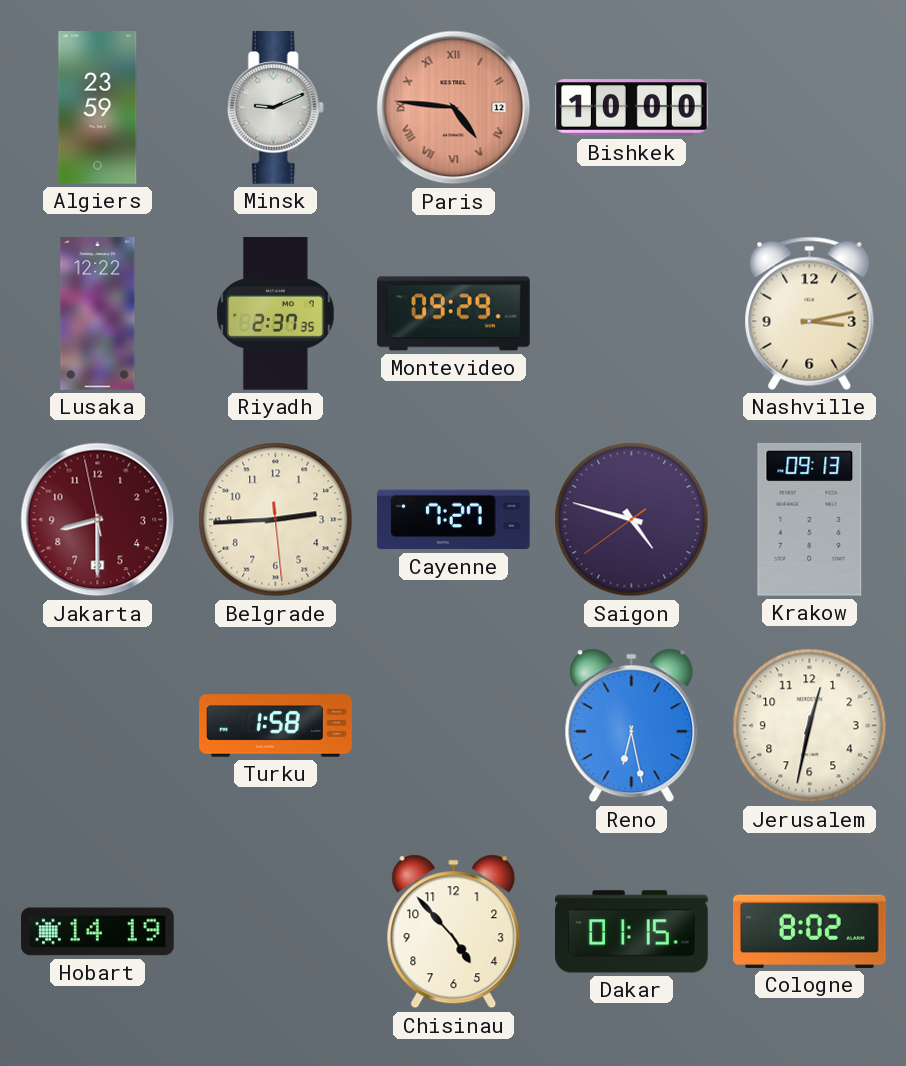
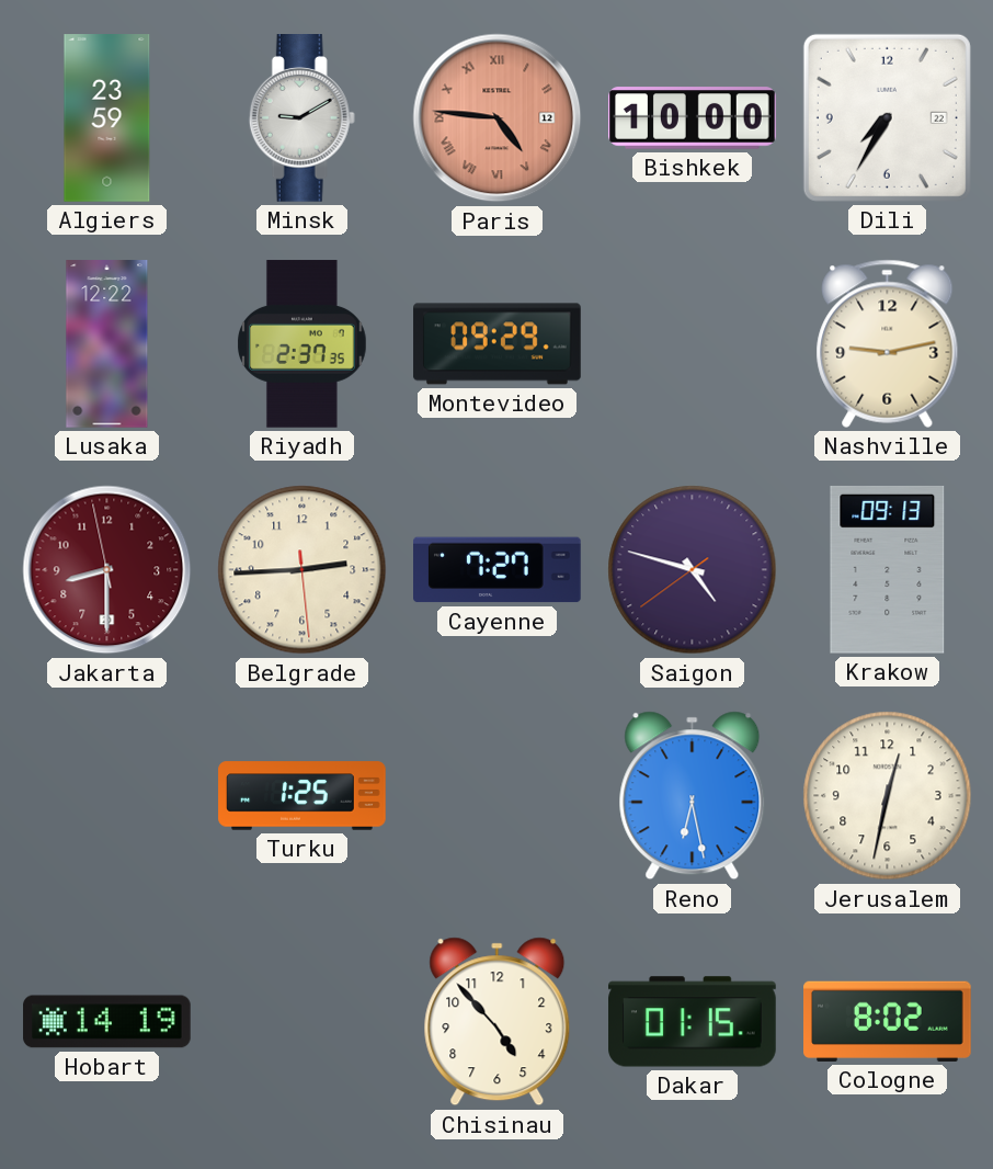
Minsk: 9:11 -> 9:10 (301, 118)
Dili: none -> 7:35 (887, 117)
Nashville: 3:13 -> 9:13 (888, 343)
Turku: 1:58 -> 1:25 (303, 796)
